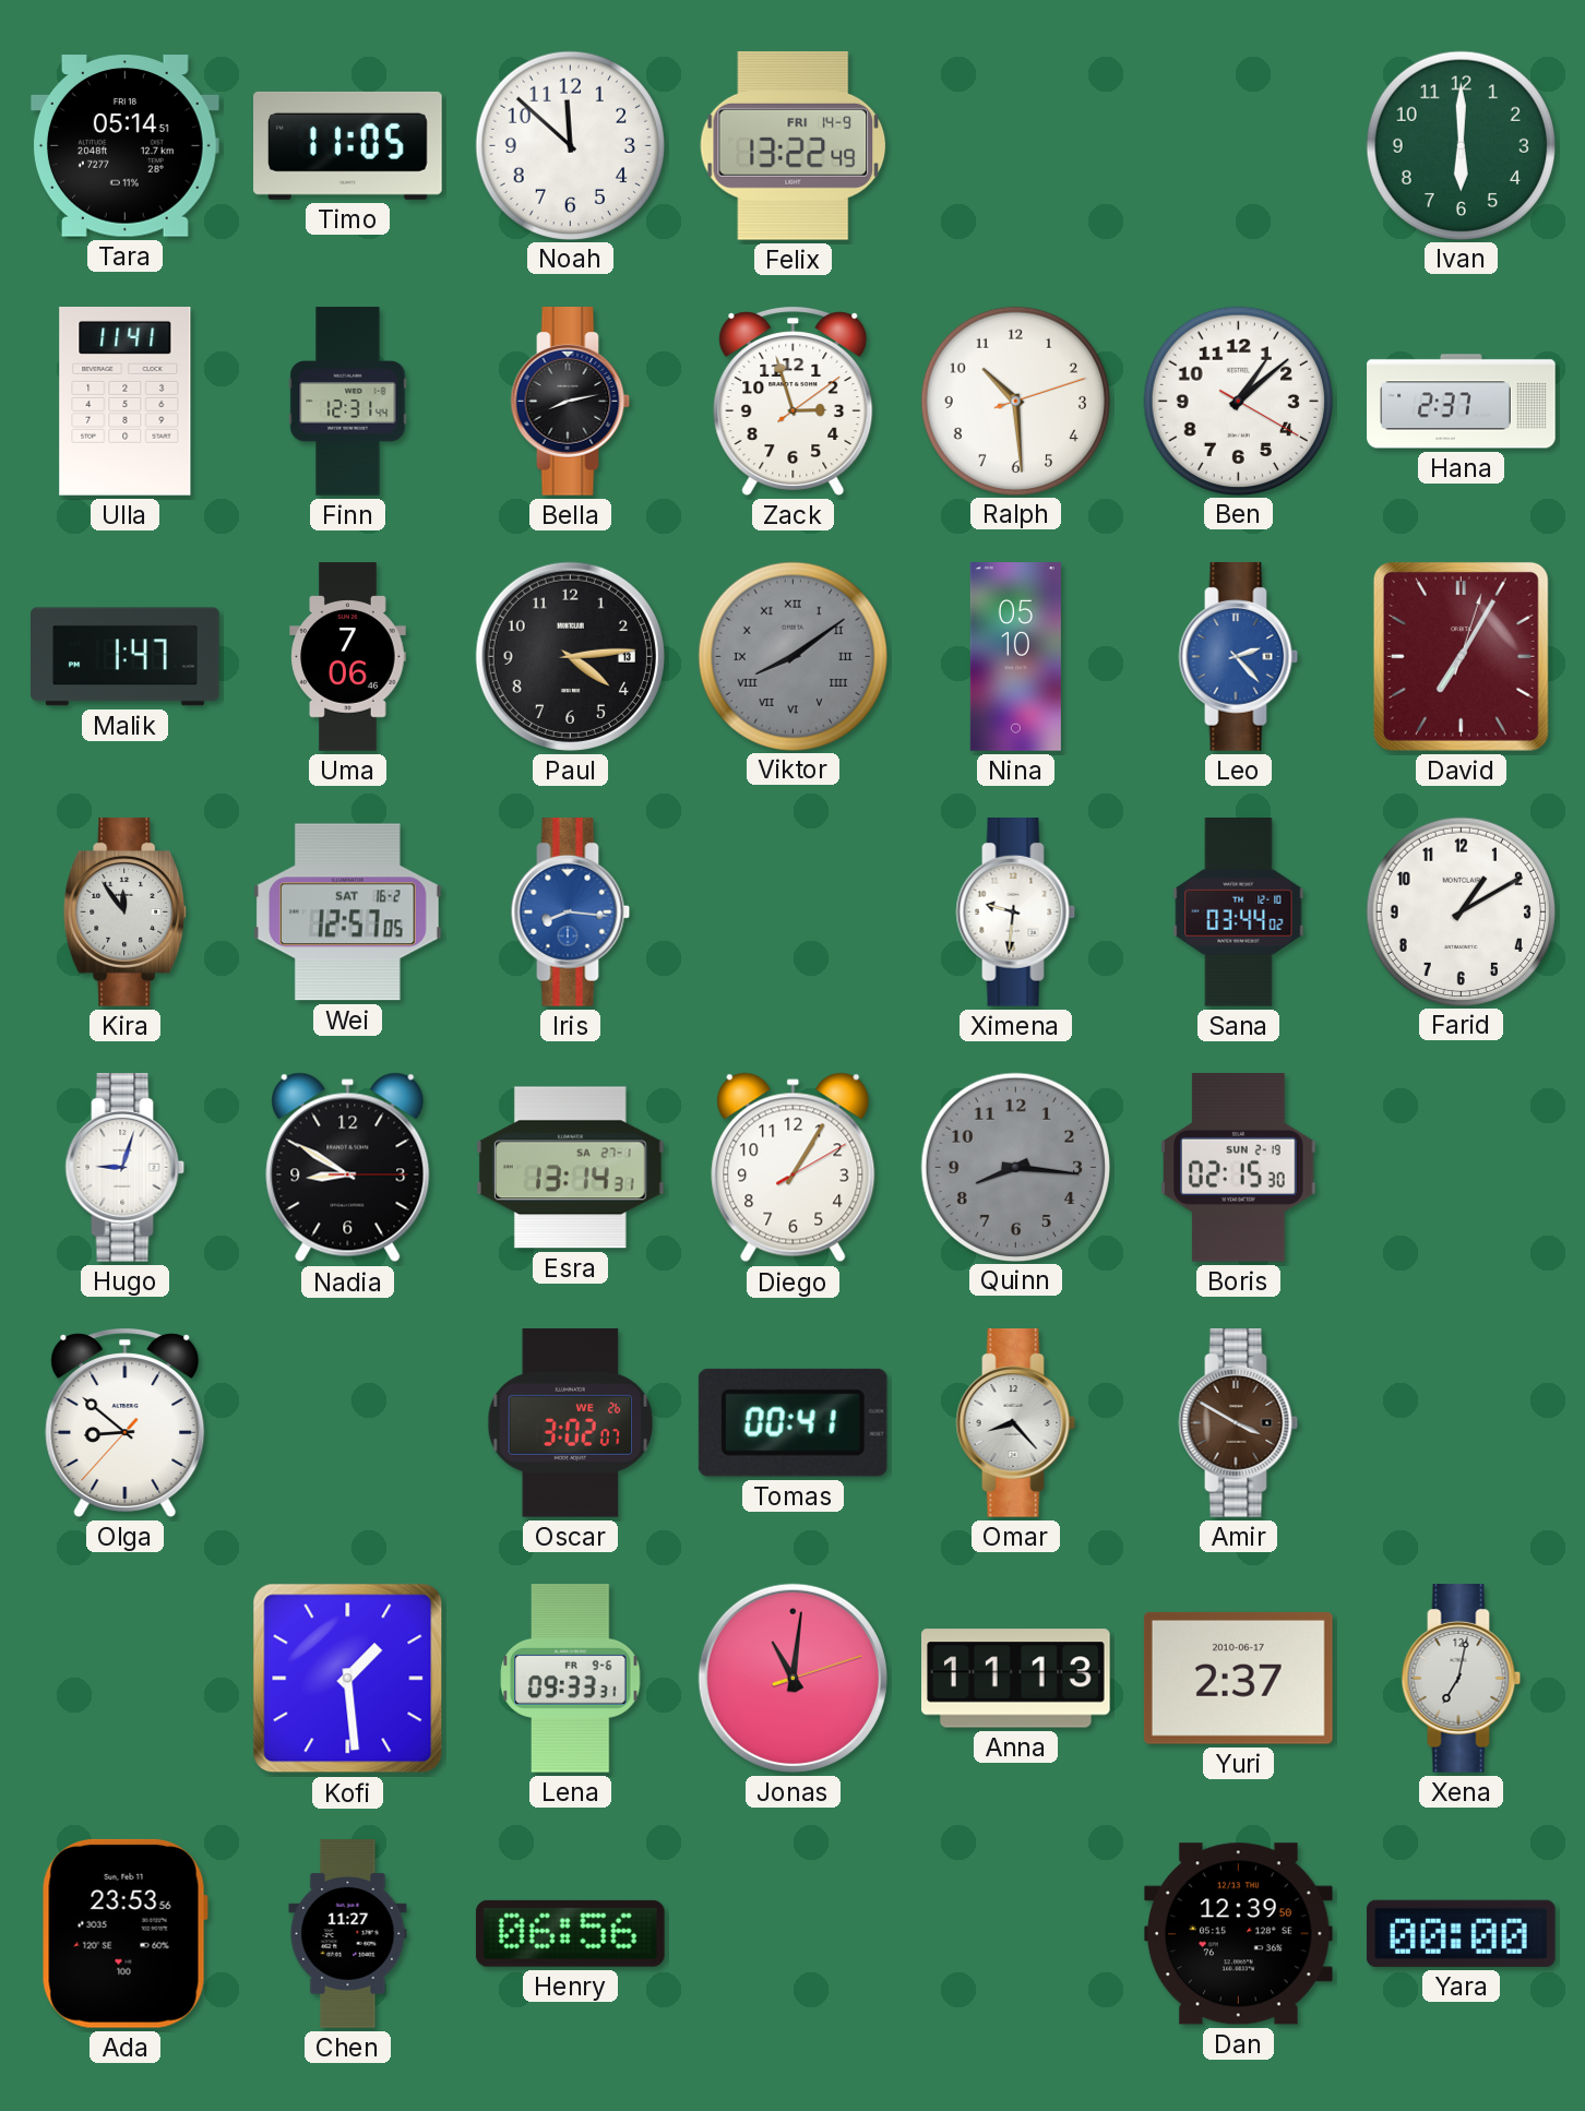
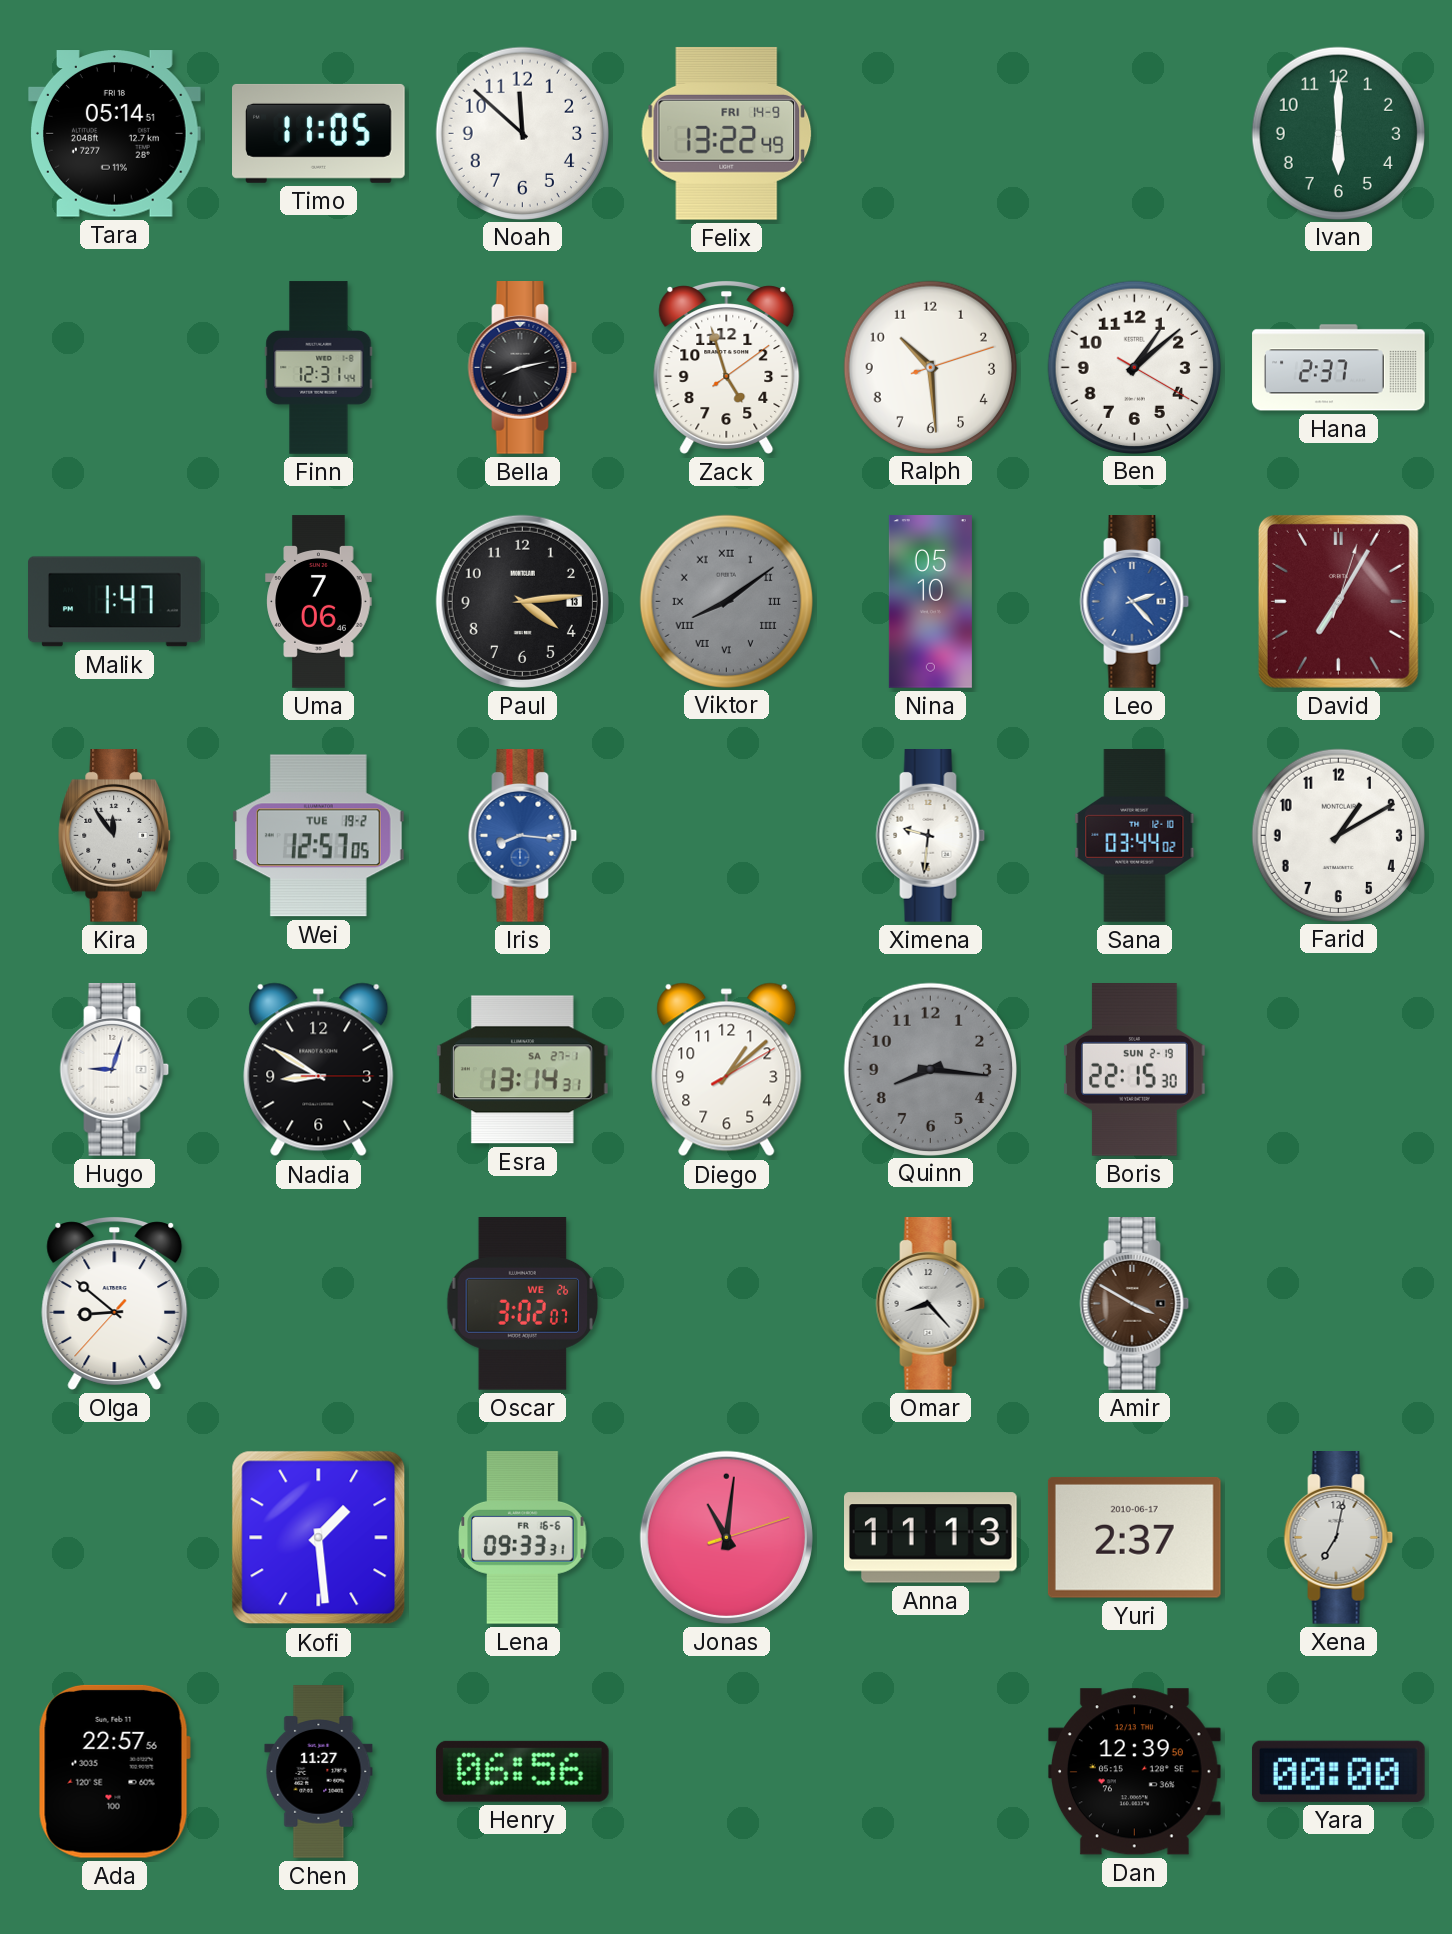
Ulla: 11:41 -> none (126, 402)
Zack: 2:57 -> 4:57 (727, 367)
Wei date: SAT 16-2 -> TUE 19-2 (318, 836)
Diego: 1:05 -> 1:08 (727, 1070)
Boris: 02:15 -> 22:15 (1135, 1070)
Tomas: 00:41 -> none (792, 1422)
Lena date: FR 9-6 -> FR 16-6 (523, 1538)
Ada: 23:53 -> 22:57 (114, 1771)
